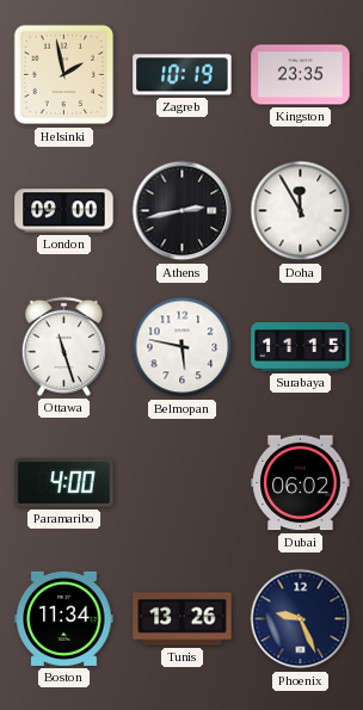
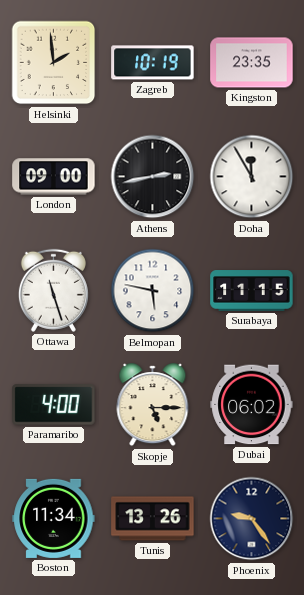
Helsinki: 1:58 -> 1:59 (54, 63)
Skopje: none -> 5:15 (153, 405)
Phoenix: 9:26 -> 9:24 (252, 519)
